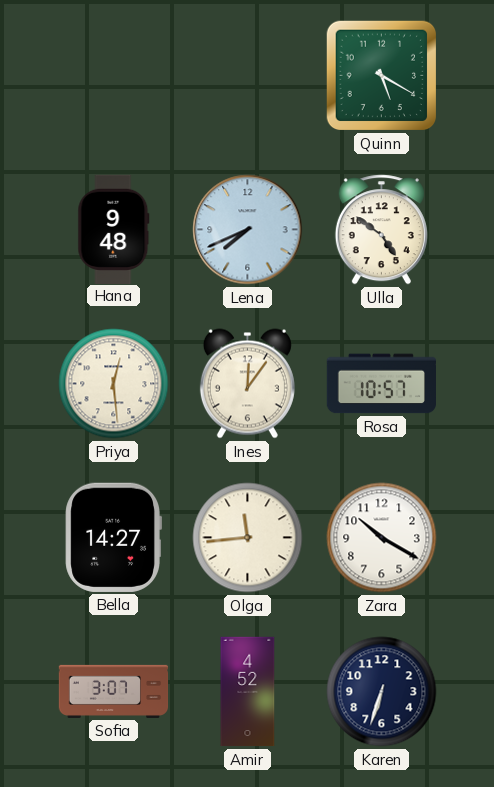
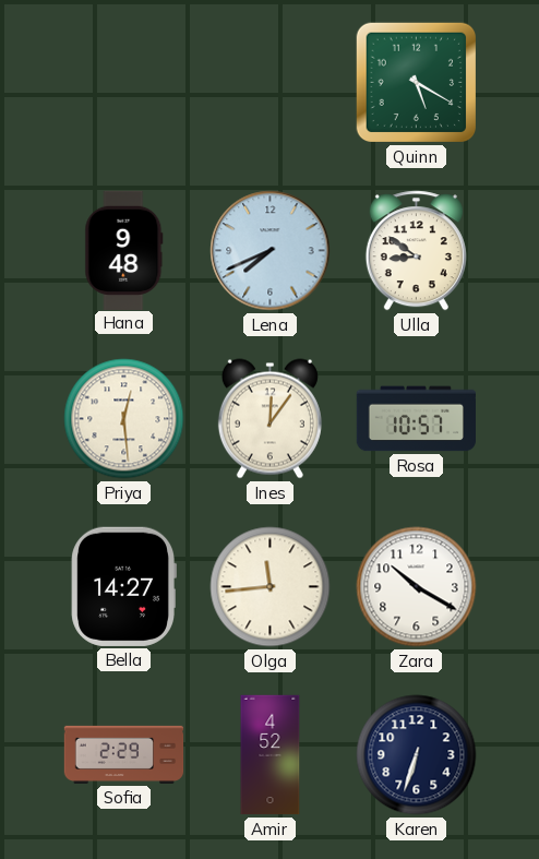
Ulla: 4:51 -> 8:51 (416, 251)
Sofia: 3:07 -> 2:29 (124, 754)
